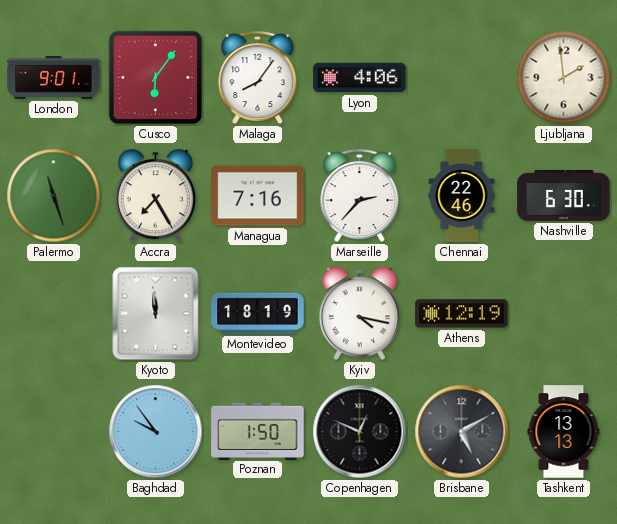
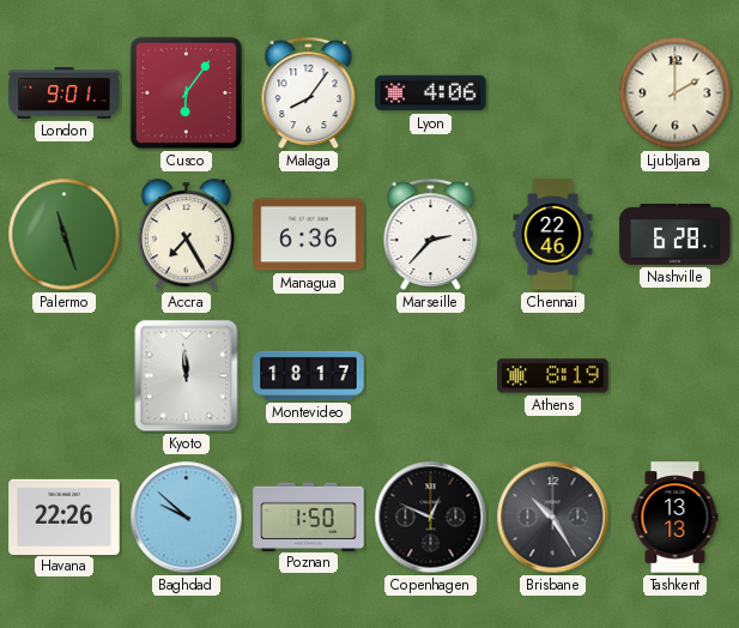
Ljubljana: 1:59 -> 2:00 (676, 93)
Managua: 7:16 -> 6:36 (309, 235)
Nashville: 6:30 -> 6:28 (676, 234)
Montevideo: 18:19 -> 18:17 (309, 375)
Kyiv: 4:17 -> none (359, 314)
Athens: 12:19 -> 8:19 (553, 376)
Havana: none -> 22:26 (65, 517)
Baghdad: 9:54 -> 9:52 (187, 518)
Brisbane: 5:10 -> 10:25 (553, 518)
